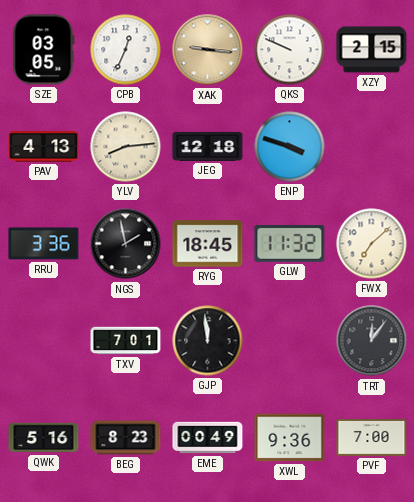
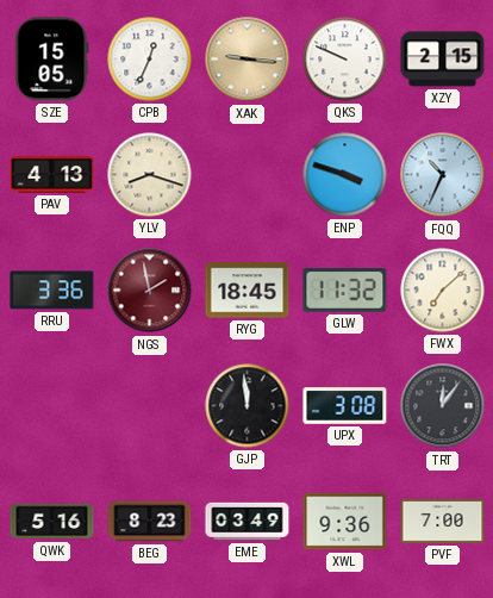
SZE: 03:05 -> 15:05 (52, 60)
YLV: 8:14 -> 8:18 (150, 175)
JEG: 12:18 -> none (208, 146)
FQQ: none -> 10:34 (443, 175)
NGS dial: black -> burgundy (150, 291)
TXV: 7:01 -> none (126, 341)
UPX: none -> 3:08 (345, 406)
EME: 00:49 -> 03:49 (248, 522)
